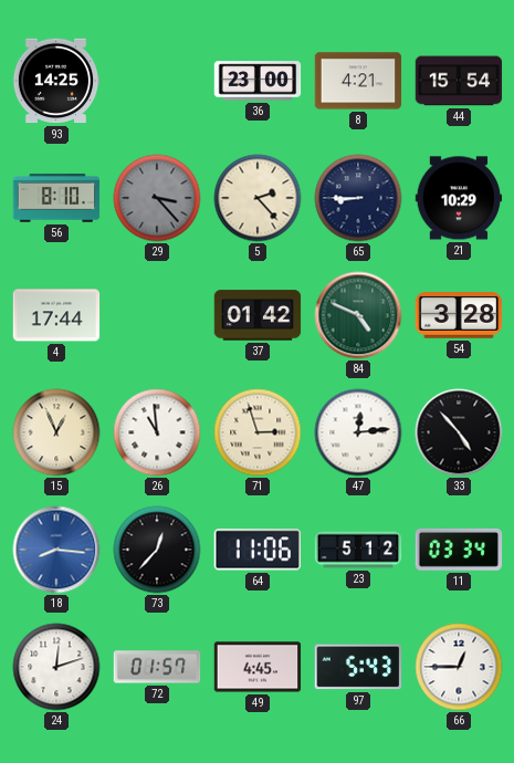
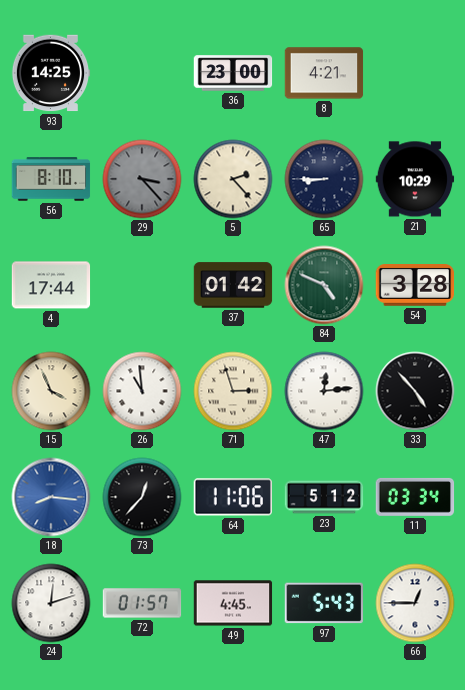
44: 15:54 -> none (459, 81)
15: 12:56 -> 3:56 (51, 391)
